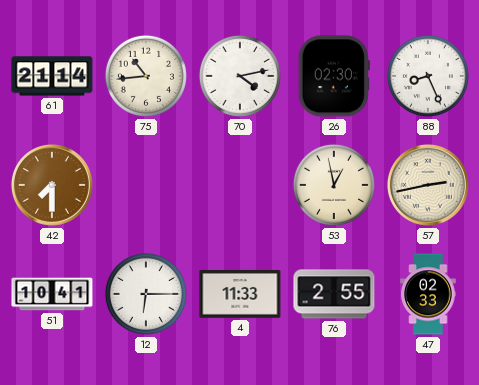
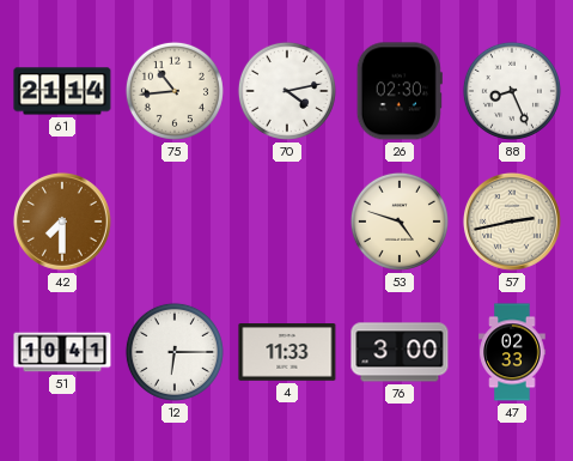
53: 12:58 -> 4:48 (400, 222)
76: 2:55 -> 3:00 (400, 352)
